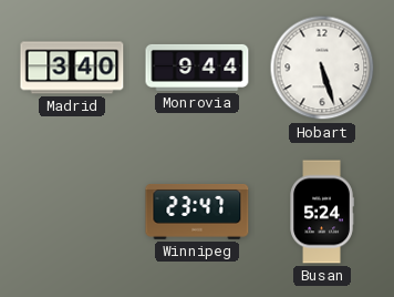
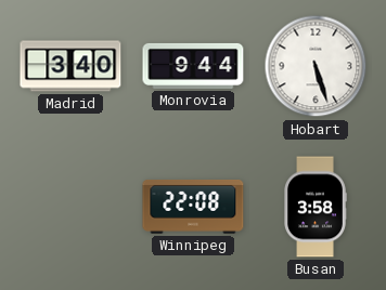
Winnipeg: 23:47 -> 22:08 (193, 208)
Busan: 5:24 -> 3:58 (316, 207)
